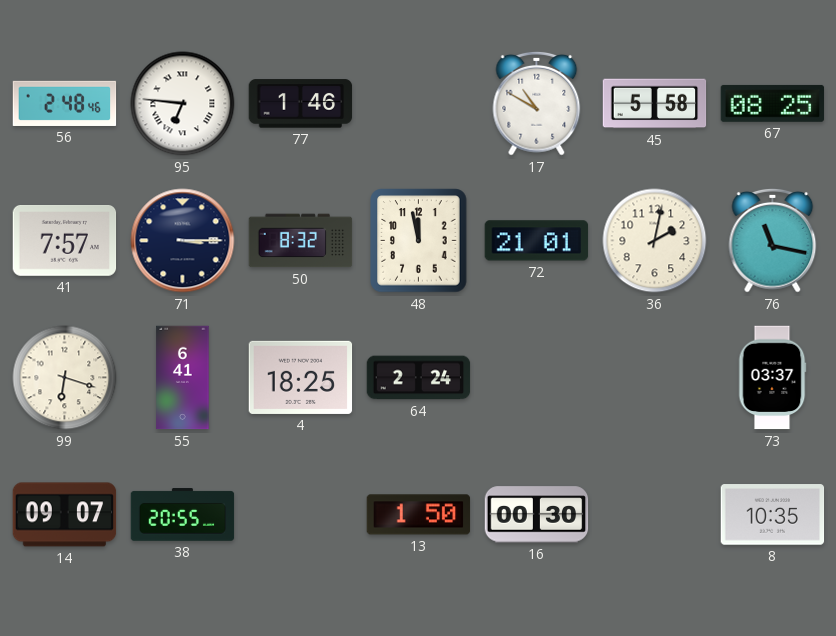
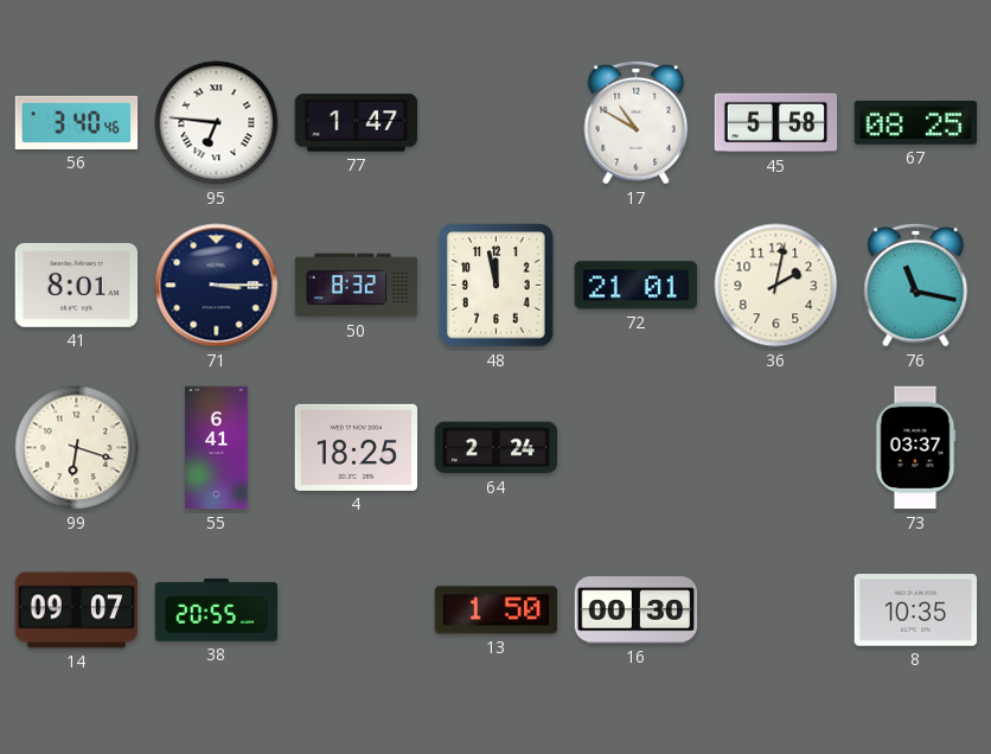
56: 2:48 -> 3:40 (77, 122)
77: 1:46 -> 1:47 (357, 123)
41: 7:57 -> 8:01 (77, 286)
